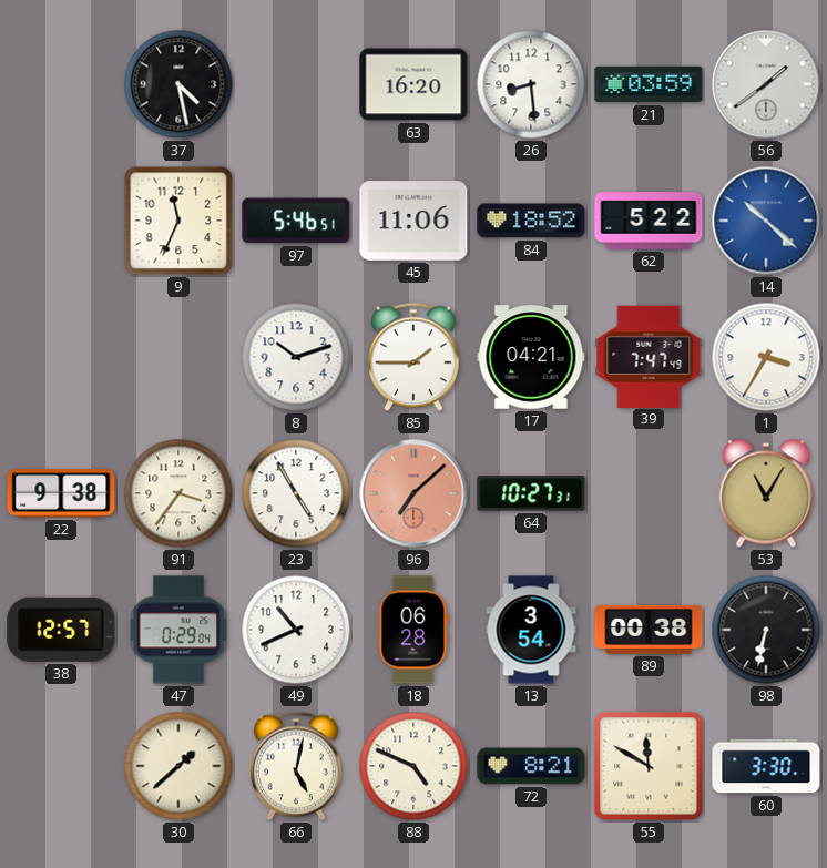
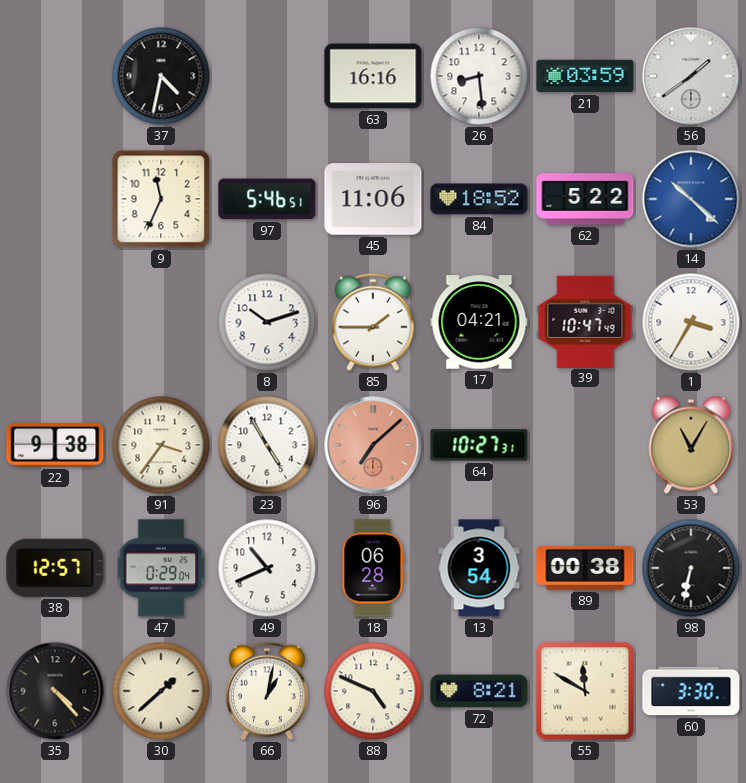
37: 4:28 -> 4:32 (161, 76)
63: 16:20 -> 16:16 (373, 76)
39: 7:47 -> 10:47 (585, 321)
35: none -> 4:23 (55, 691)
66: 5:02 -> 1:02 (267, 691)
